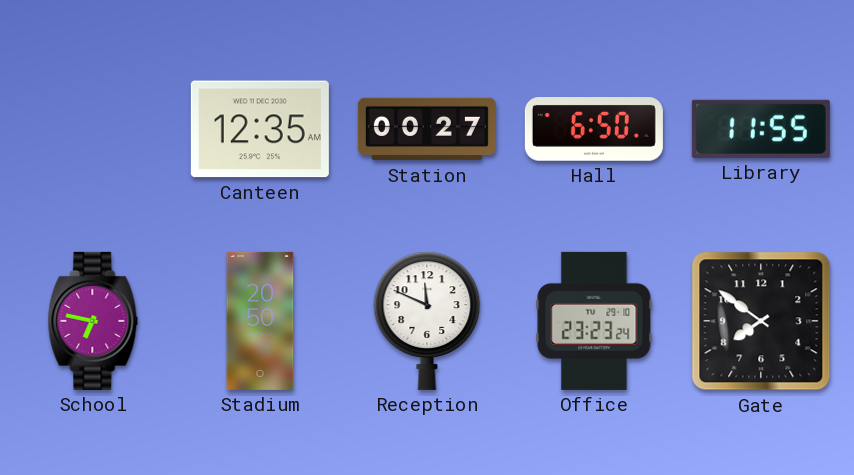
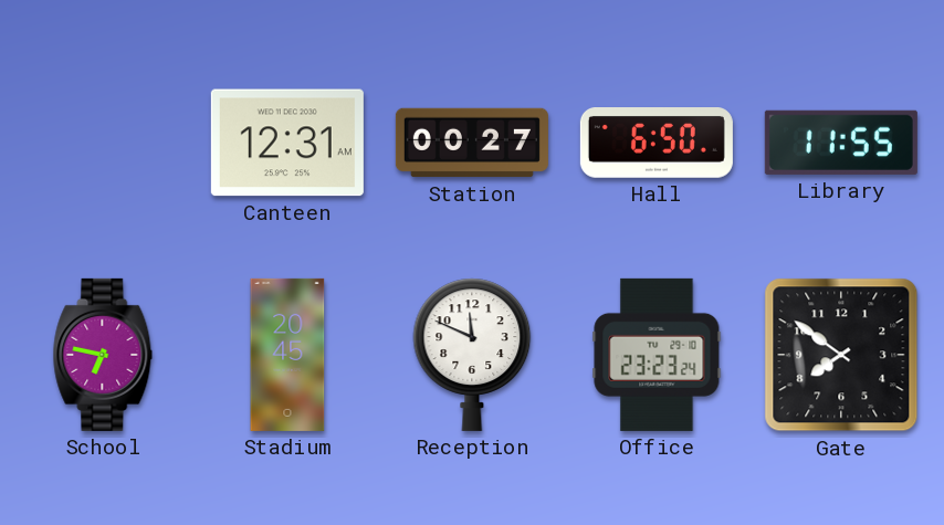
Canteen: 12:35 -> 12:31 (287, 143)
Stadium: 20:50 -> 20:45 (287, 355)
